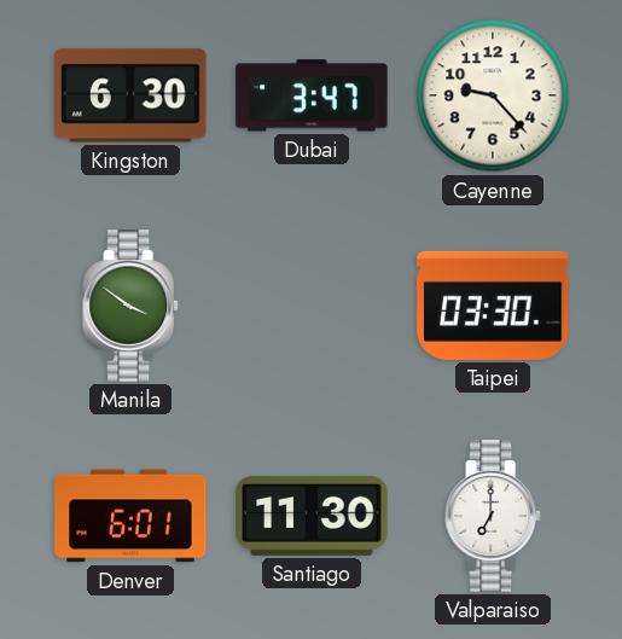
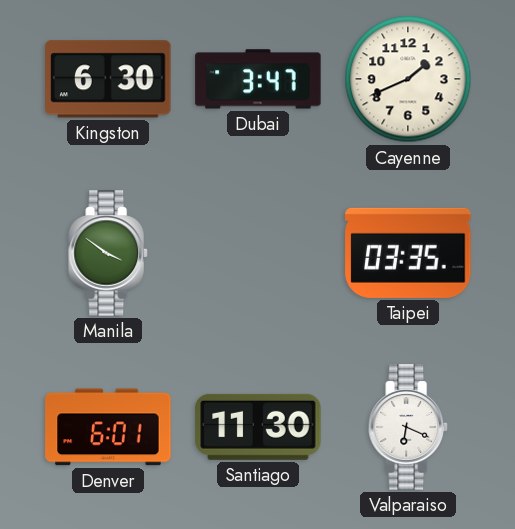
Cayenne: 9:23 -> 1:41 (408, 79)
Taipei: 03:30 -> 03:35 (408, 253)
Valparaiso: 7:00 -> 6:19 (408, 427)
